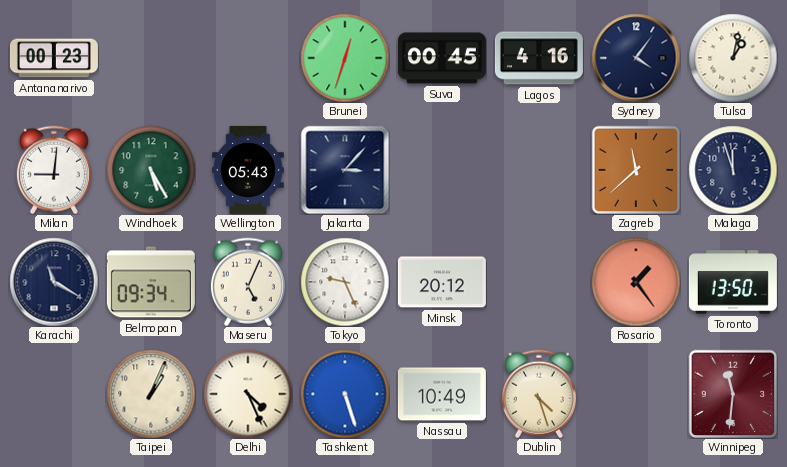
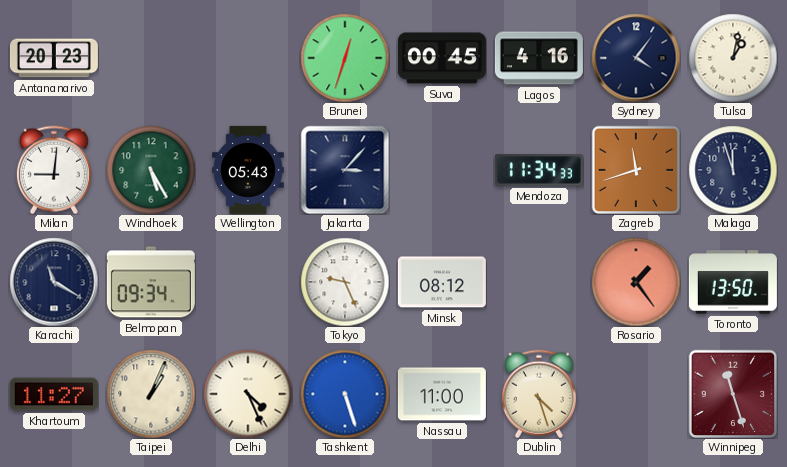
Antananarivo: 00:23 -> 20:23 (54, 58)
Mendoza: none -> 11:34 (539, 170)
Zagreb: 11:38 -> 11:42 (636, 170)
Maseru: 5:04 -> none (248, 282)
Minsk: 20:12 -> 08:12 (442, 282)
Khartoum: none -> 11:27 (54, 394)
Nassau: 10:49 -> 11:00 (442, 394)
Winnipeg: 11:31 -> 11:27 (733, 394)
